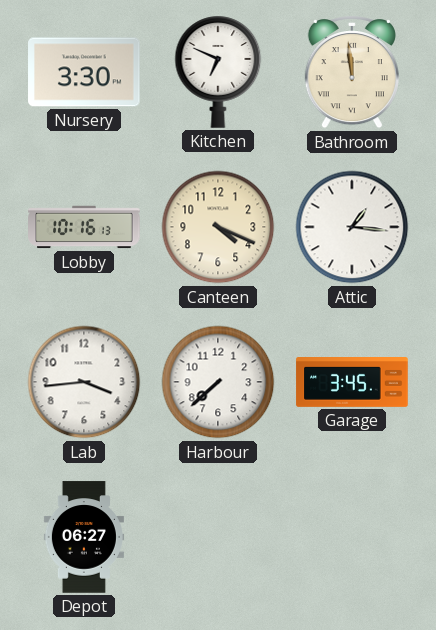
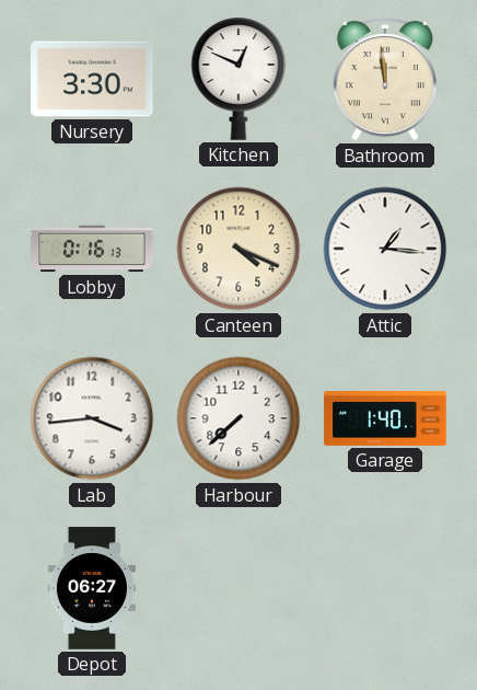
Kitchen: 6:49 -> 12:49 (238, 79)
Lobby: 10:16 -> 0:16 (92, 249)
Garage: 3:45 -> 1:40 (385, 419)
